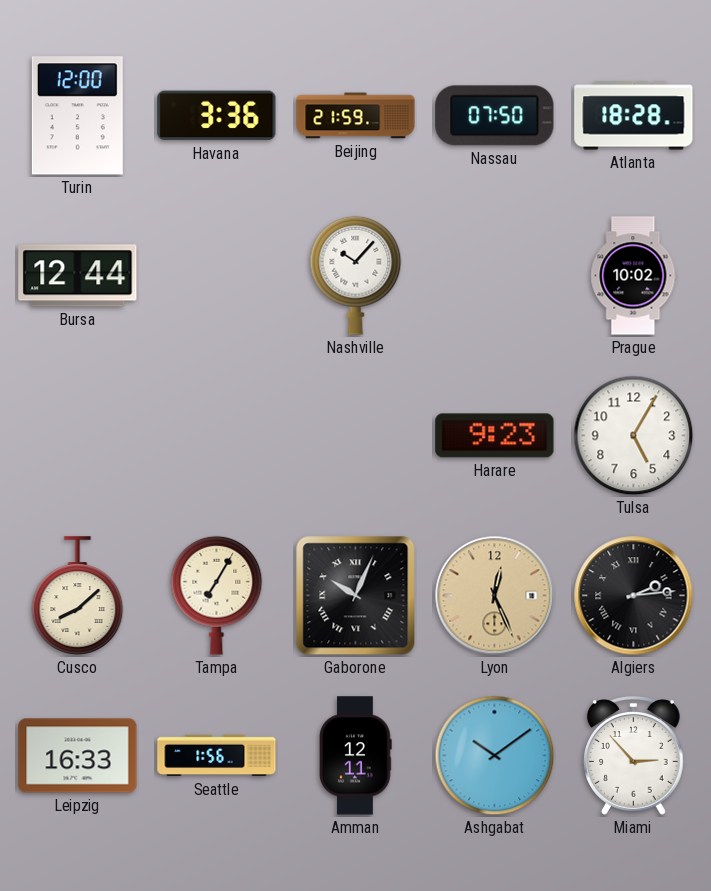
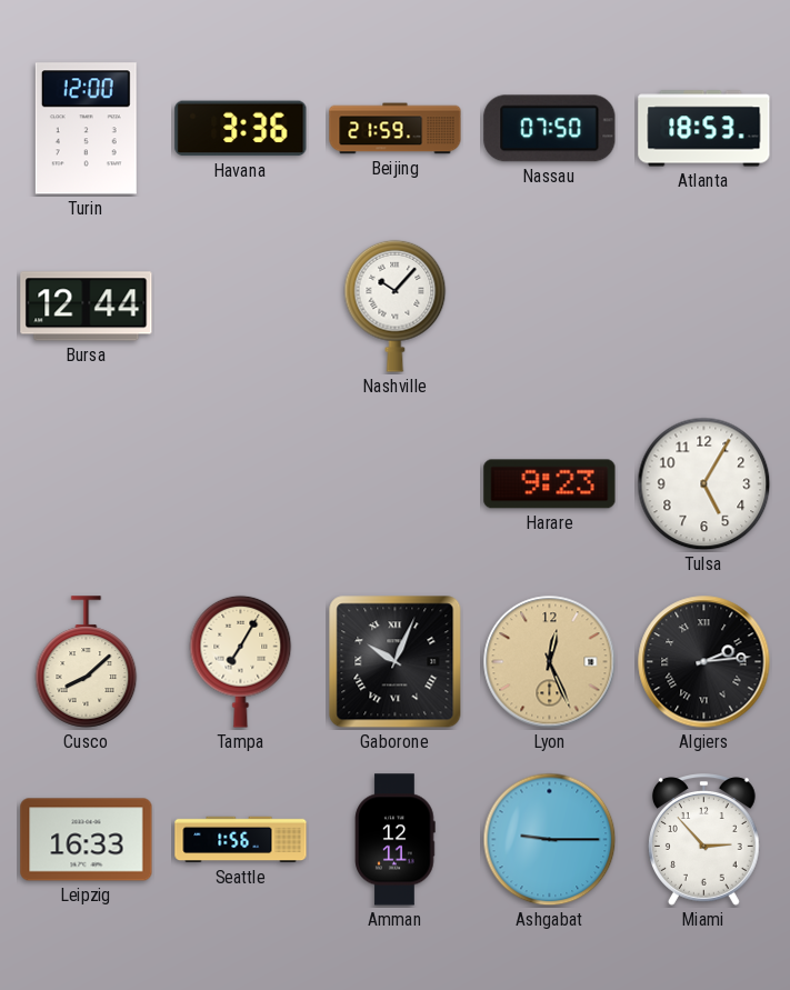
Atlanta: 18:28 -> 18:53 (704, 129)
Prague: 10:02 -> none (634, 276)
Ashgabat: 10:09 -> 9:15 (550, 840)
